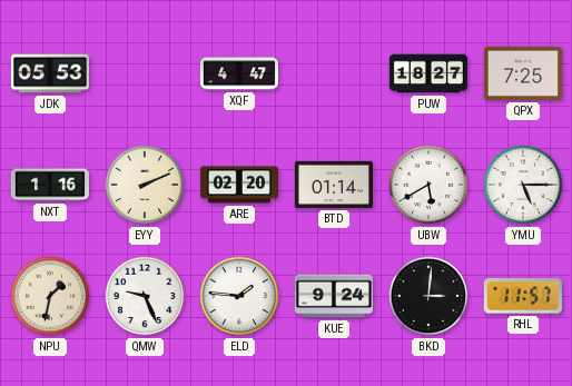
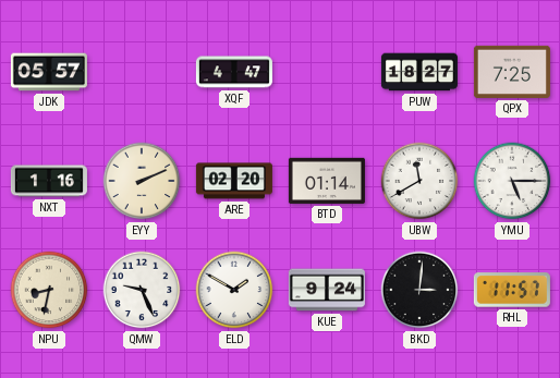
JDK: 05:53 -> 05:57 (49, 72)
UBW: 5:40 -> 11:40 (419, 181)
NPU: 1:32 -> 8:32 (49, 290)
ELD: 1:46 -> 1:50 (234, 290)
